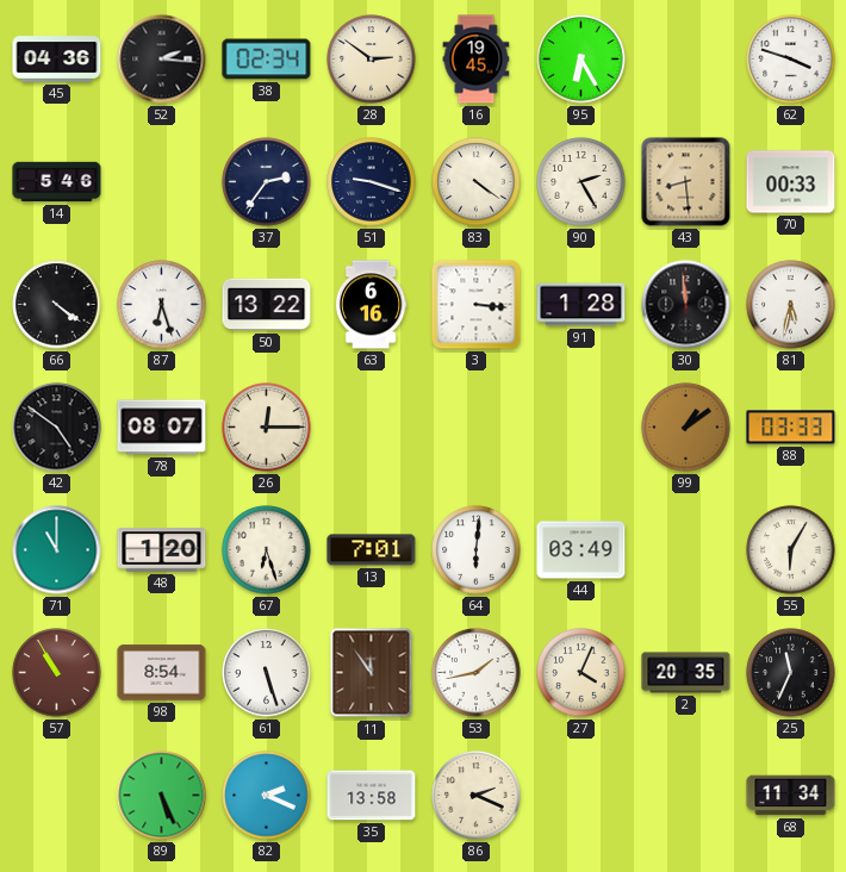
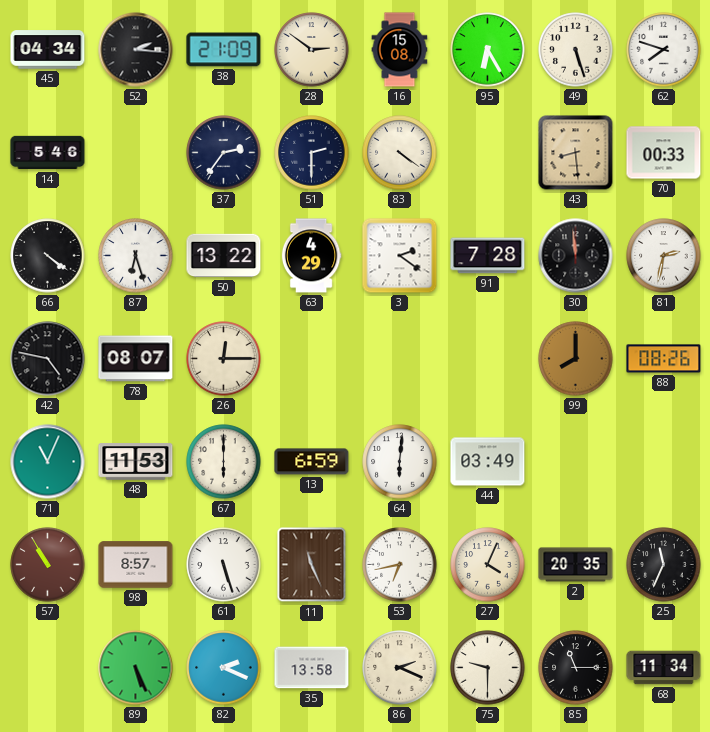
45: 04:36 -> 04:34 (48, 50)
38: 02:34 -> 21:09 (224, 50)
16: 19:45 -> 15:08 (400, 50)
49: none -> 5:27 (576, 50)
62: 3:48 -> 7:48 (664, 50)
51: 9:18 -> 2:30 (312, 153)
90: 2:25 -> none (581, 182)
63: 6:16 -> 4:29 (311, 256)
3: 3:16 -> 2:21 (400, 256)
91: 1:28 -> 7:28 (488, 256)
81: 5:32 -> 2:32 (664, 256)
42: 4:51 -> 4:47 (48, 359)
99: 1:09 -> 8:00 (576, 359)
88: 03:33 -> 08:26 (664, 359)
71: 11:00 -> 11:04 (48, 462)
48: 1:20 -> 11:53 (136, 462)
67: 6:27 -> 6:00 (224, 462)
13: 7:01 -> 6:59 (312, 462)
55: 6:05 -> none (791, 550)
98: 8:54 -> 8:57 (136, 565)
11: 11:54 -> 11:26 (312, 565)
53: 1:43 -> 6:43 (400, 565)
75: none -> 9:30 (488, 668)
85: none -> 11:15 (576, 668)
